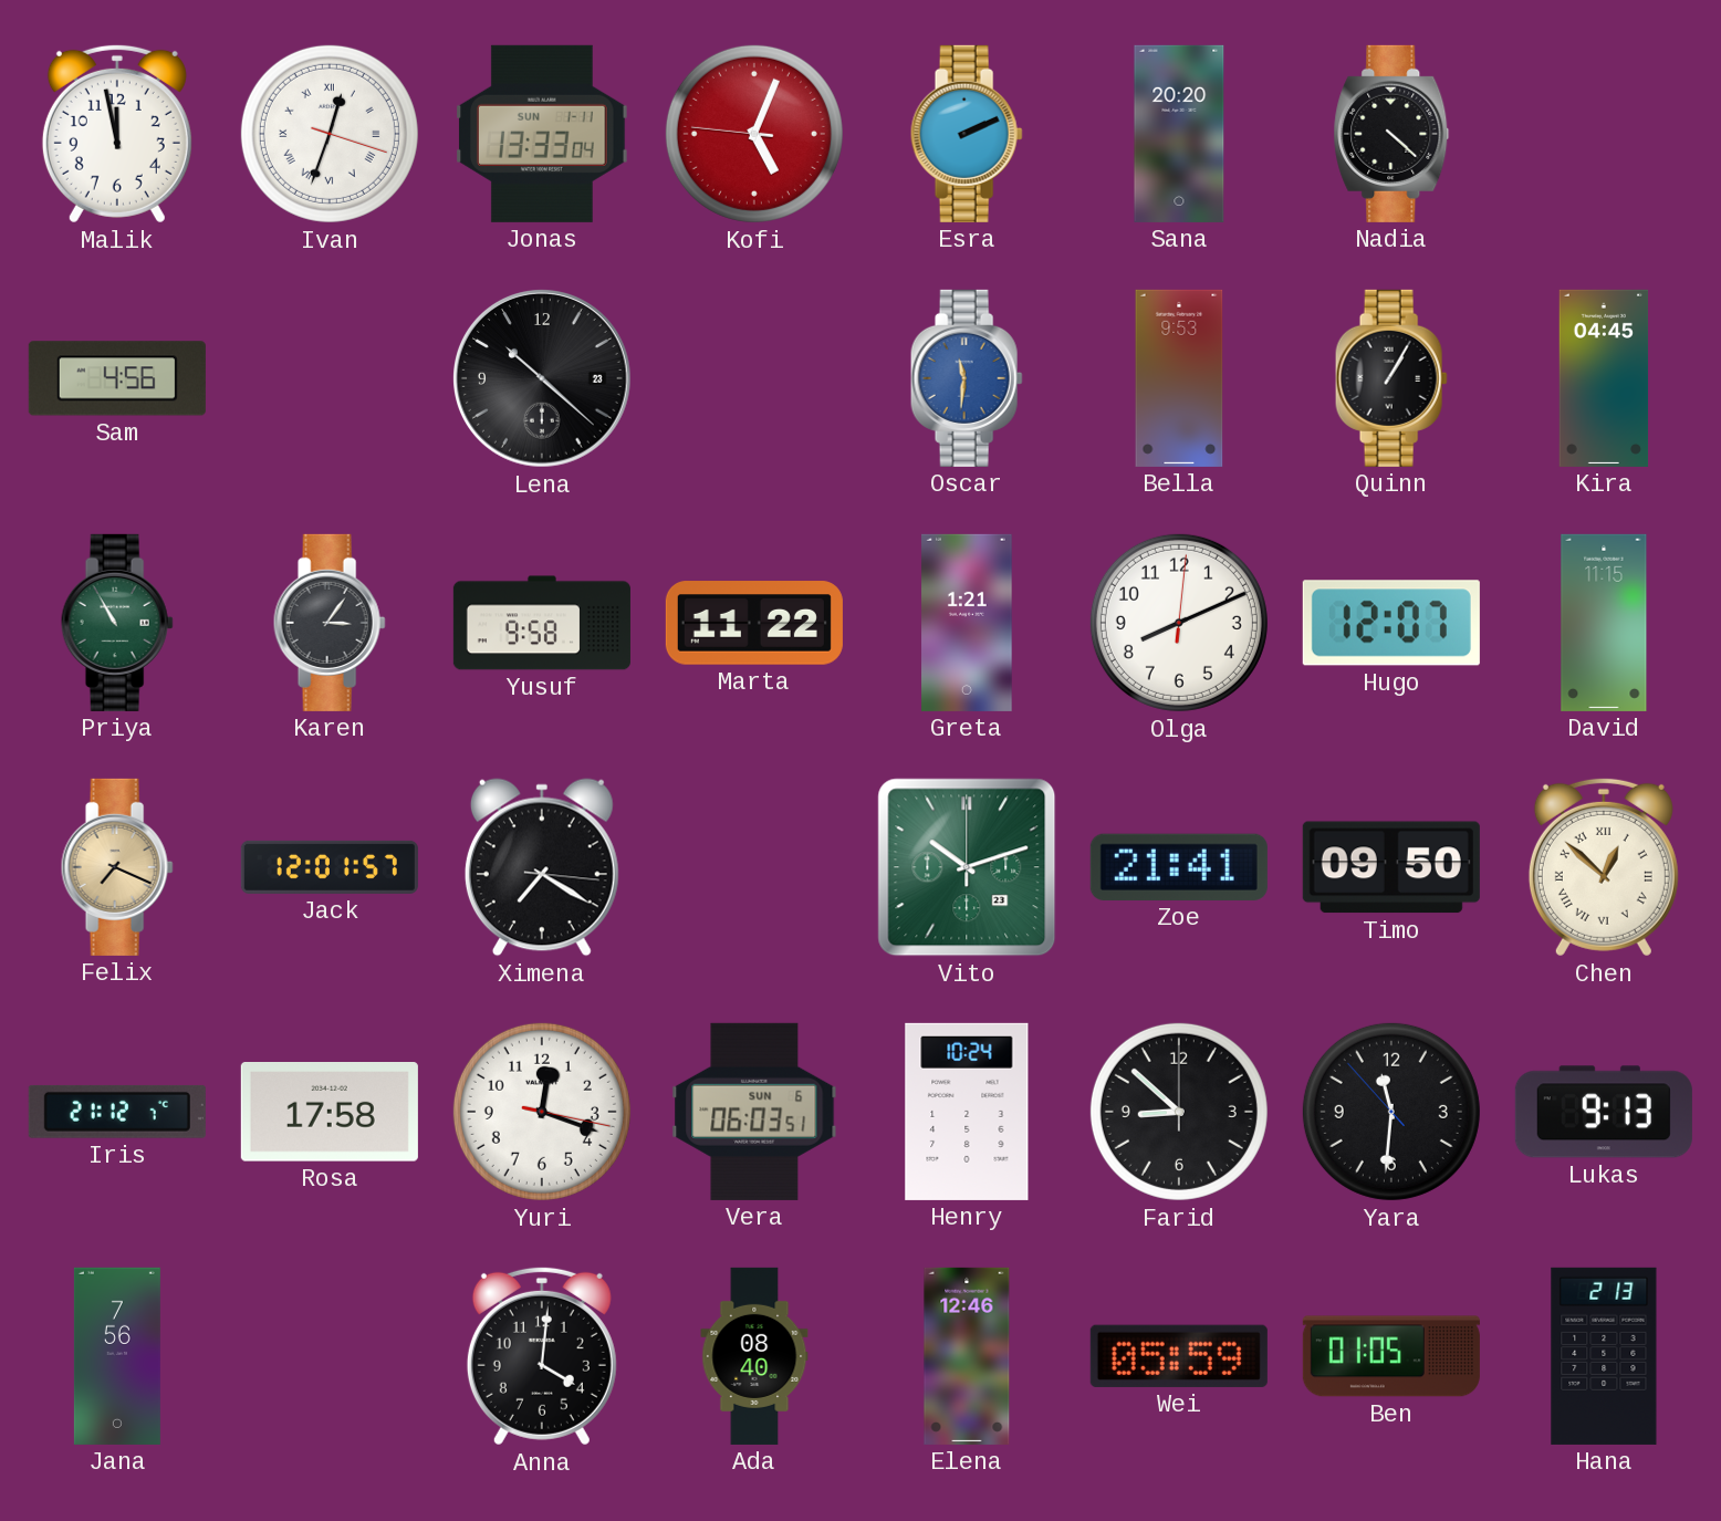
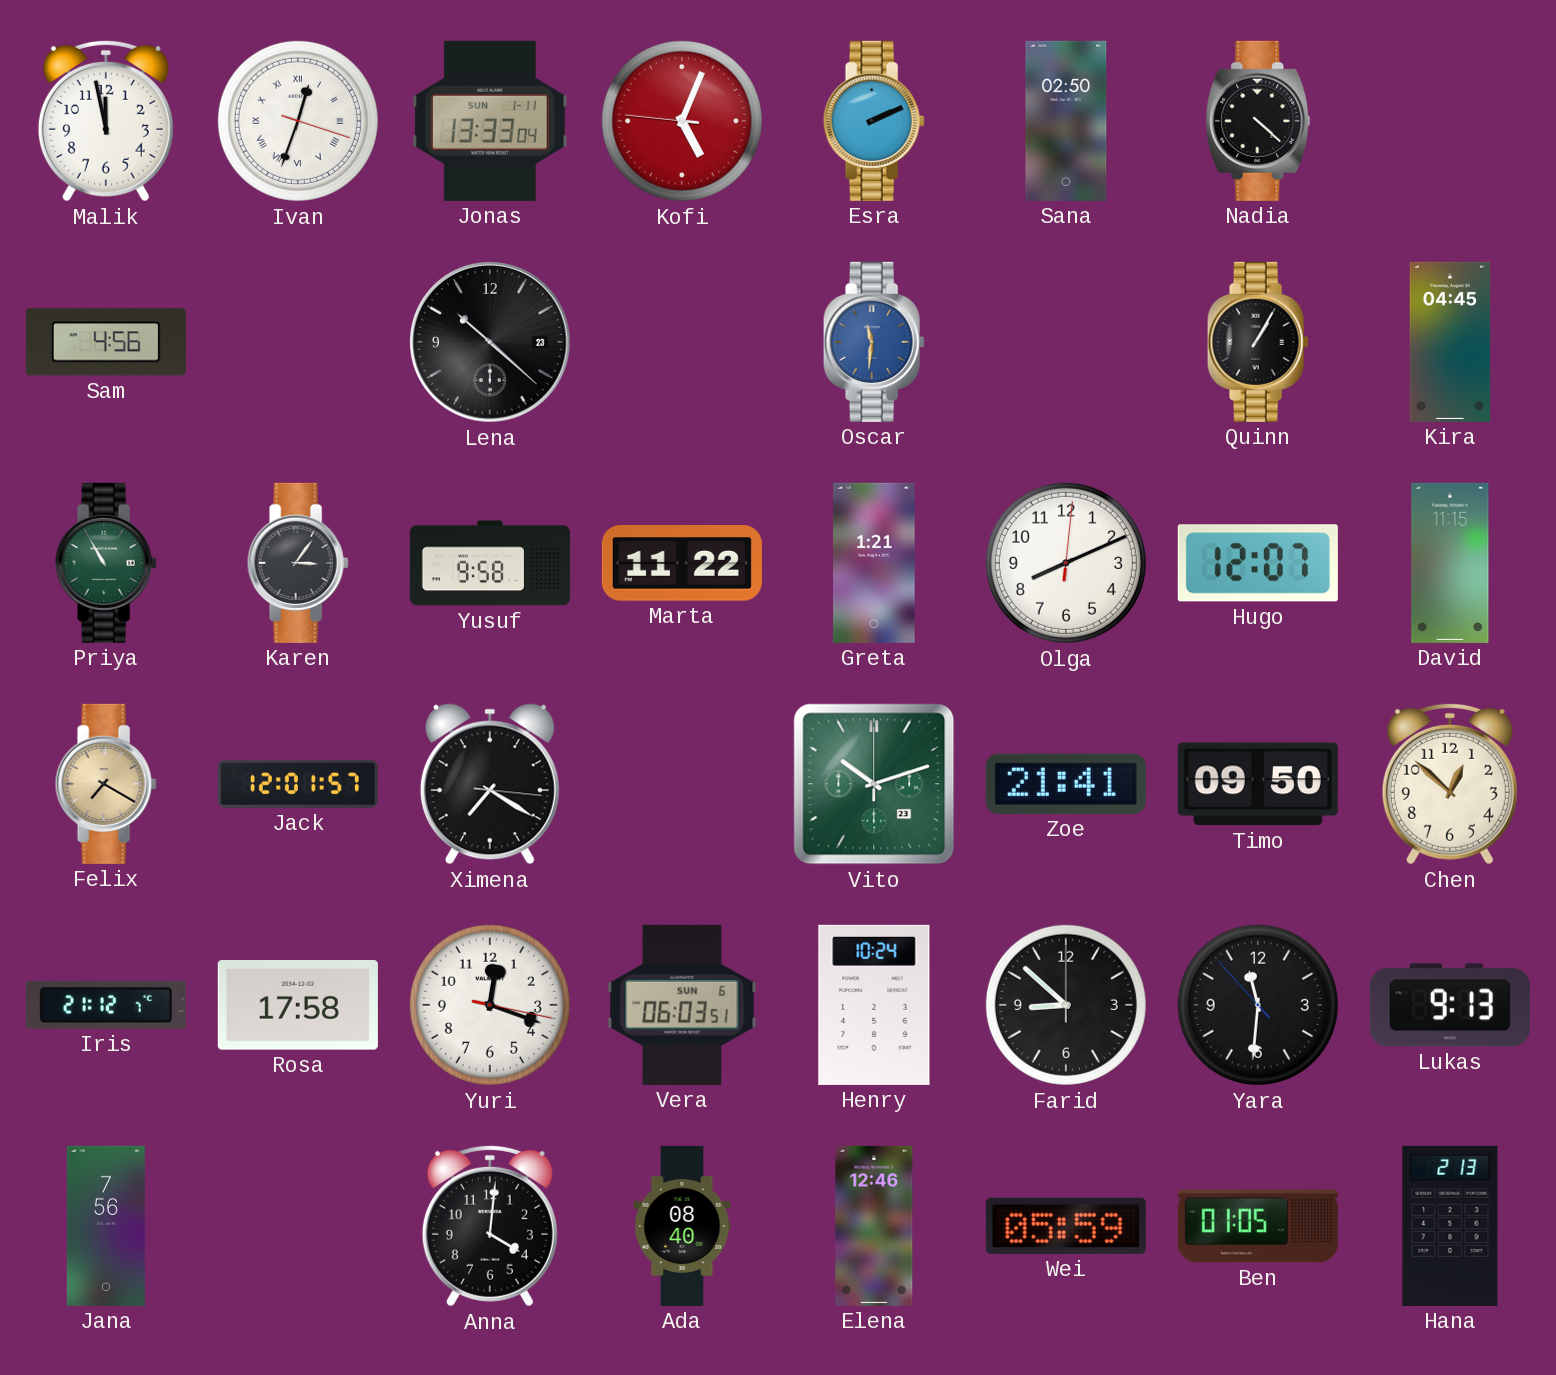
Sana: 20:20 -> 02:50 (1066, 121)
Bella: 9:53 -> none (1179, 378)
Felix: 7:19 -> 7:20 (106, 784)
Chen numerals: Roman -> Arabic (1450, 784)
